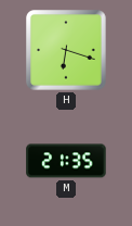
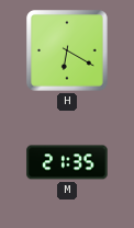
H: 6:18 -> 6:20 (67, 50)
